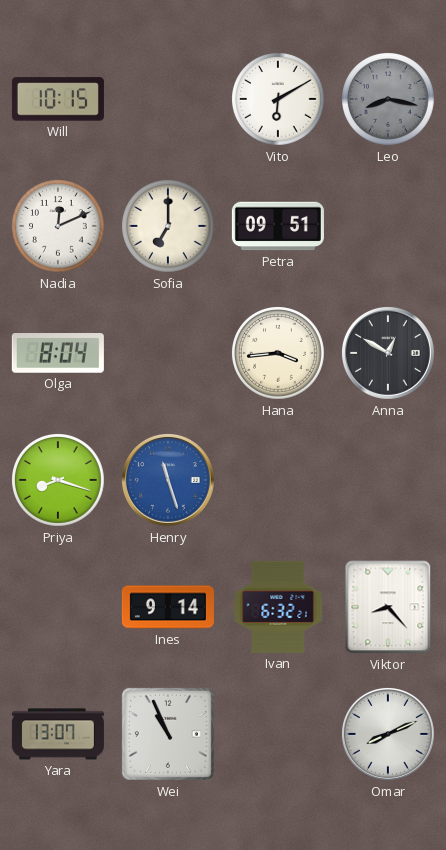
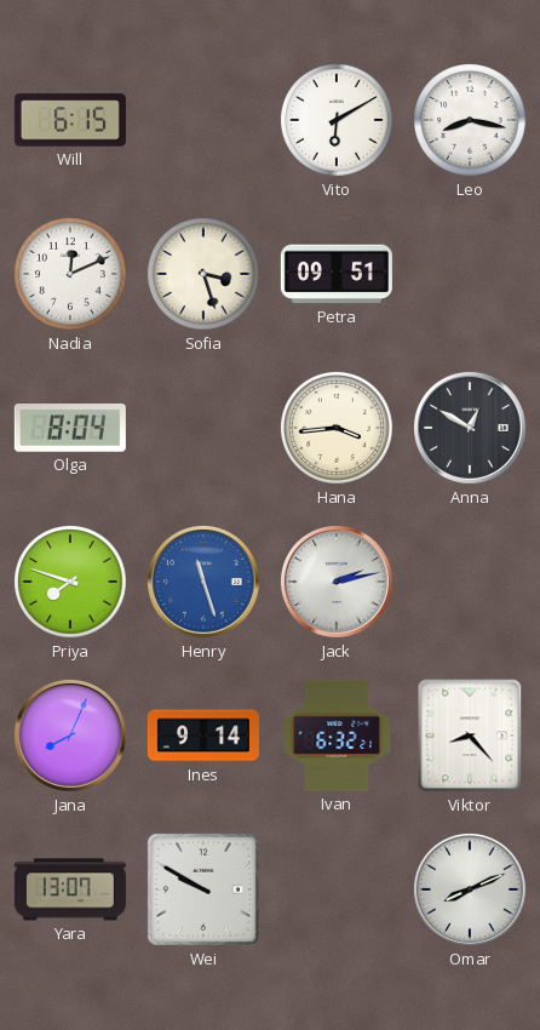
Will: 10:15 -> 6:15 (70, 120)
Leo dial: grey -> white (471, 121)
Sofia: 7:00 -> 3:27 (205, 275)
Priya: 8:18 -> 7:48 (71, 583)
Jack: none -> 2:13 (337, 582)
Jana: none -> 8:04 (70, 736)
Wei: 10:56 -> 9:50 (203, 889)
